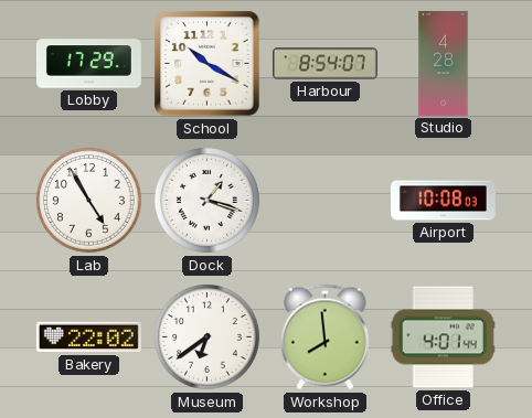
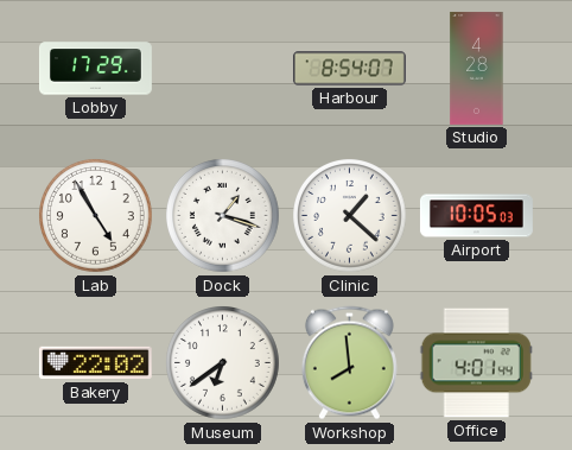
School: 10:20 -> none (208, 64)
Clinic: none -> 1:22 (350, 216)
Airport: 10:08 -> 10:05 (477, 216)
